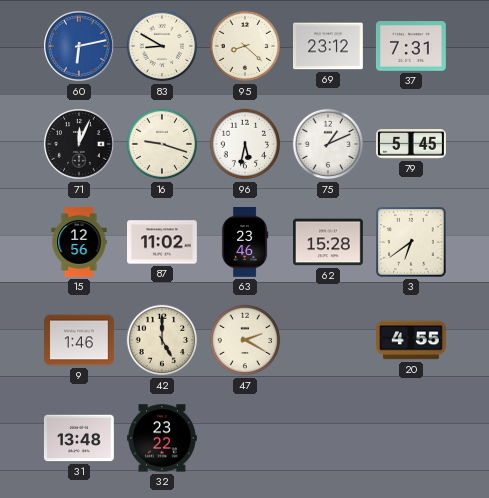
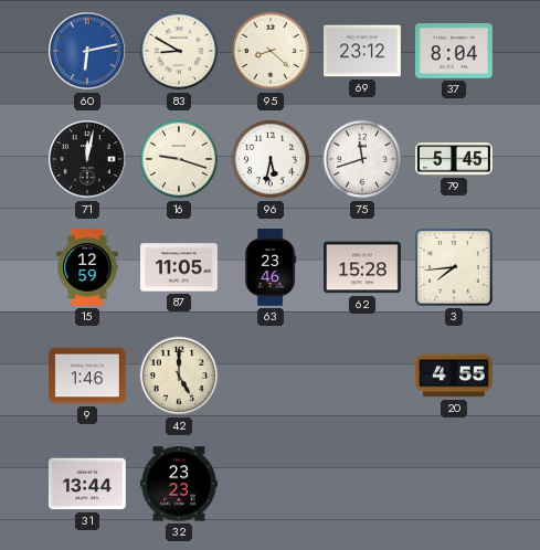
37: 7:31 -> 8:04 (454, 51)
71: 12:04 -> 12:02 (87, 159)
75: 1:11 -> 11:42 (362, 159)
15: 12:56 -> 12:59 (87, 268)
87: 11:02 -> 11:05 (180, 267)
3: 6:39 -> 7:44 (454, 267)
47: 2:20 -> none (245, 340)
31: 13:48 -> 13:44 (87, 484)
32: 23:22 -> 23:23 (180, 484)
